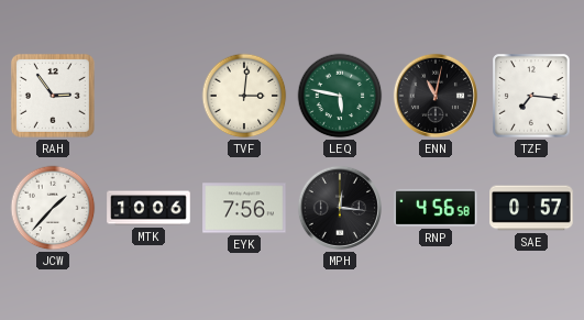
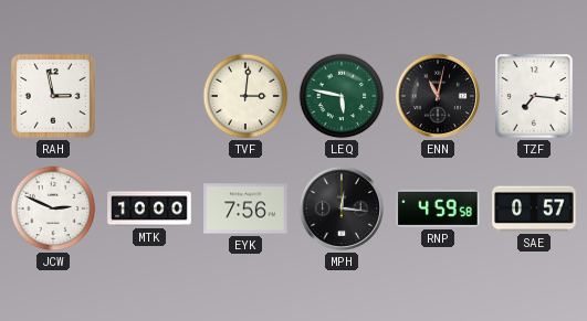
RAH: 2:54 -> 2:58 (53, 96)
JCW: 1:37 -> 2:49 (53, 208)
MTK: 10:06 -> 10:00 (149, 208)
RNP: 4:56 -> 4:59 (438, 208)
